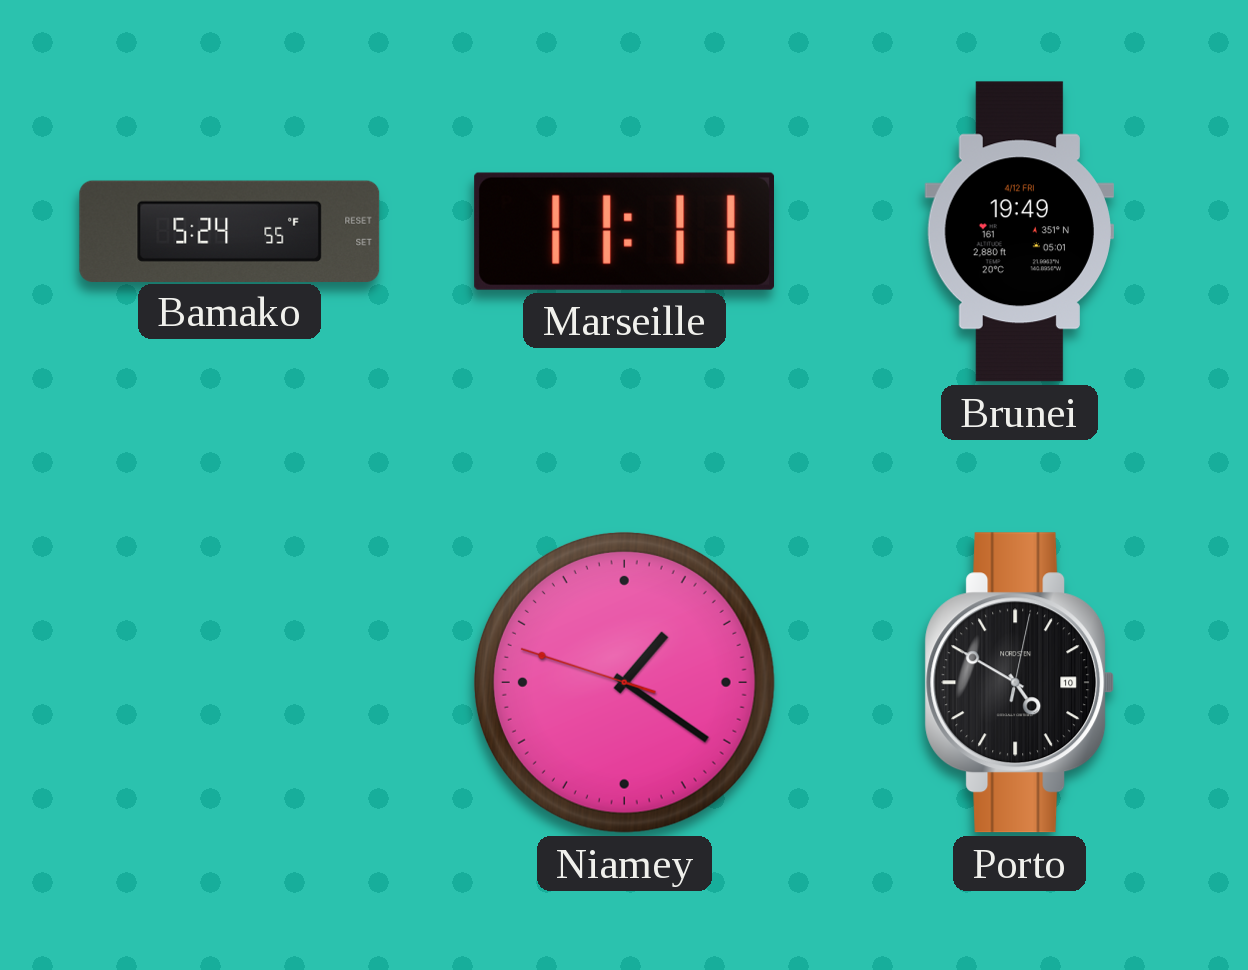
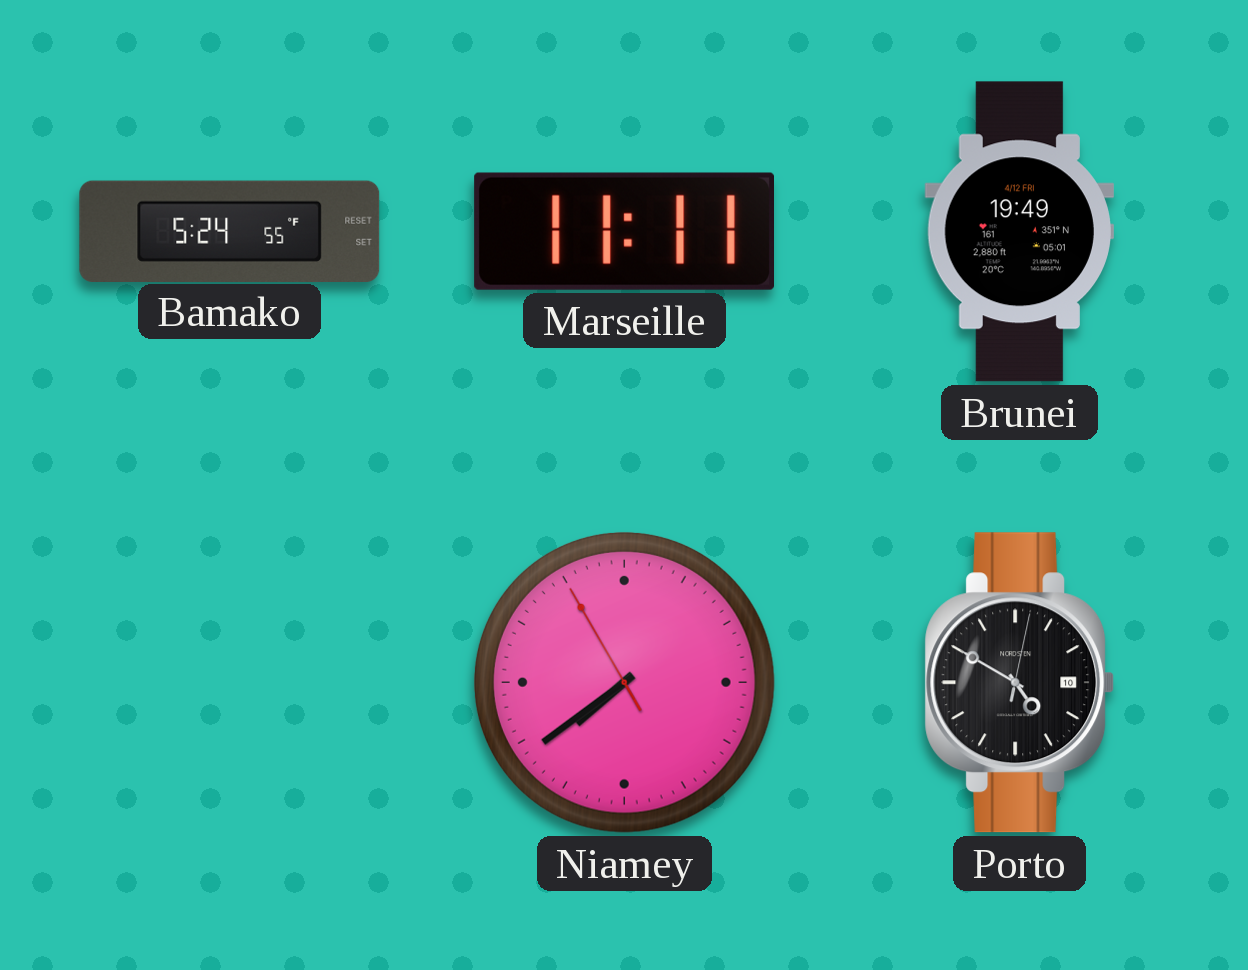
Niamey: 1:20 -> 7:38 (624, 682)
